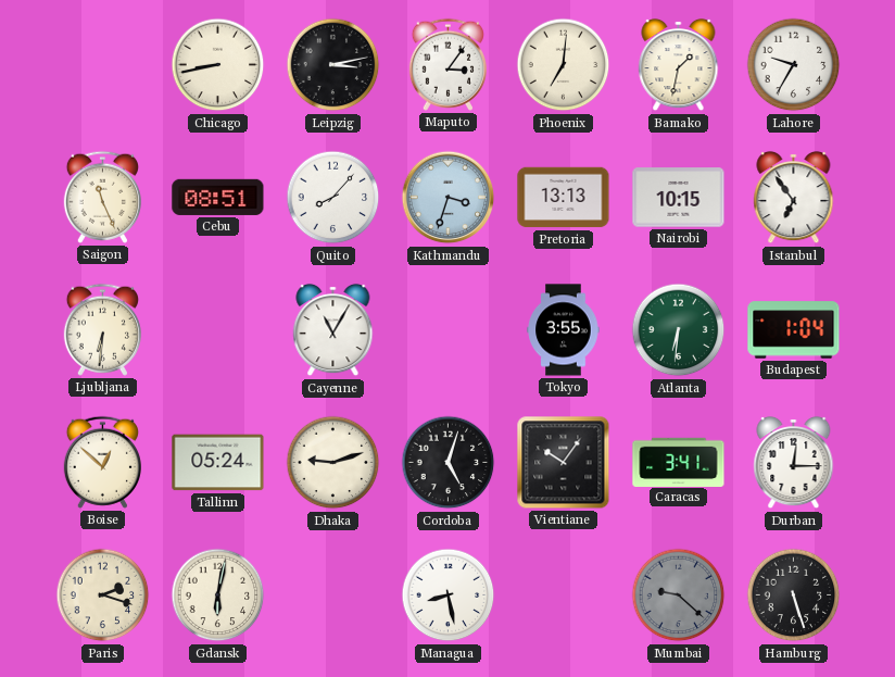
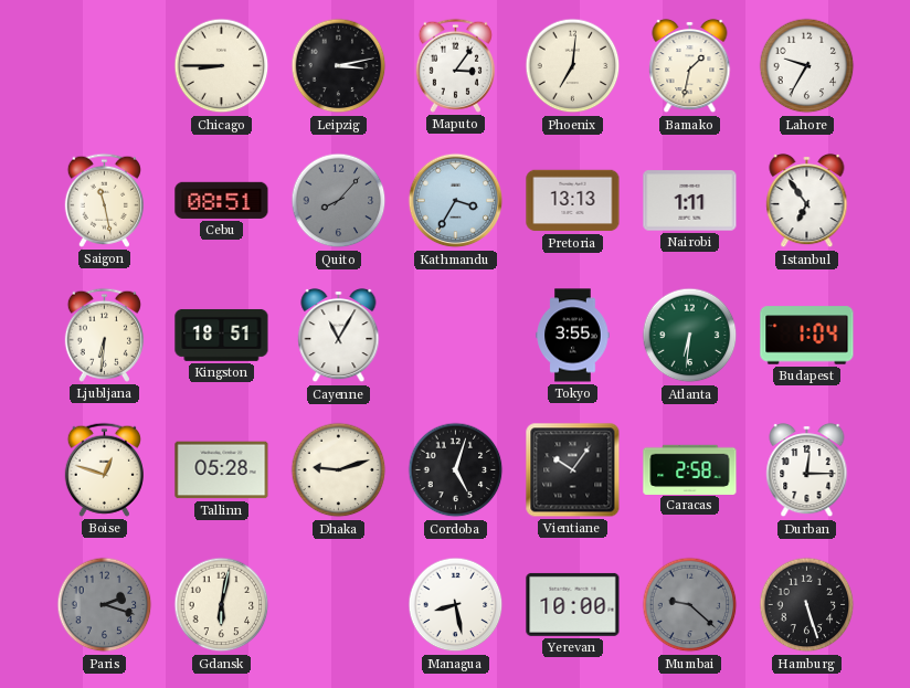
Chicago: 8:43 -> 8:45 (222, 66)
Saigon: 11:26 -> 11:28 (104, 200)
Quito dial: white -> grey (339, 201)
Kathmandu: 3:33 -> 3:35 (456, 201)
Nairobi: 10:15 -> 1:11 (690, 201)
Kingston: none -> 18:51 (222, 335)
Boise: 12:52 -> 12:48 (104, 469)
Tallinn: 05:24 -> 05:28 (222, 470)
Caracas: 3:41 -> 2:58 (690, 469)
Paris dial: cream -> grey (105, 605)
Yerevan: none -> 10:00 (573, 604)
